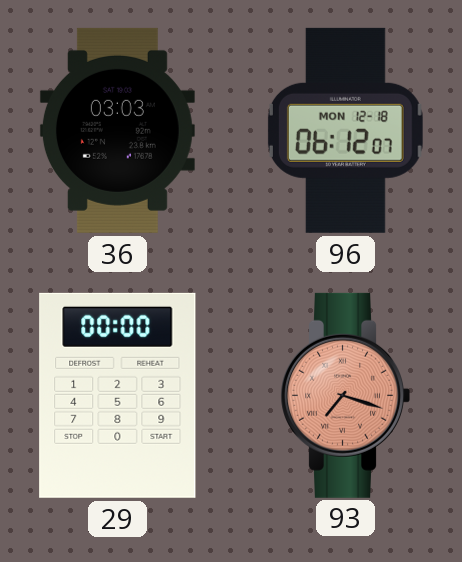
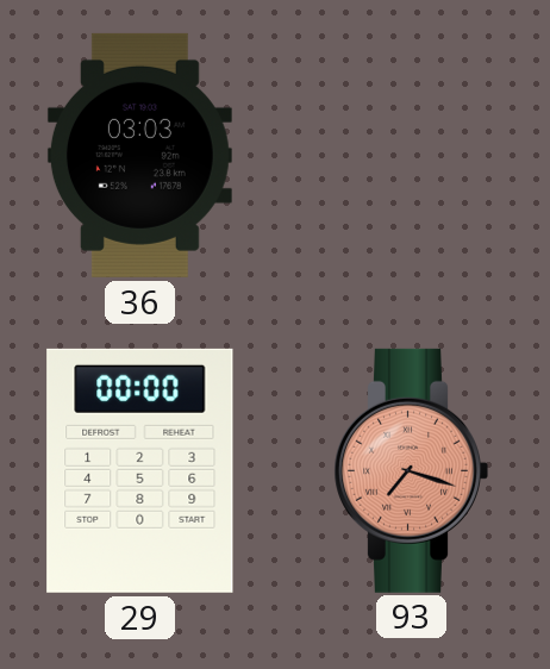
96: 06:12 -> none (345, 130)
